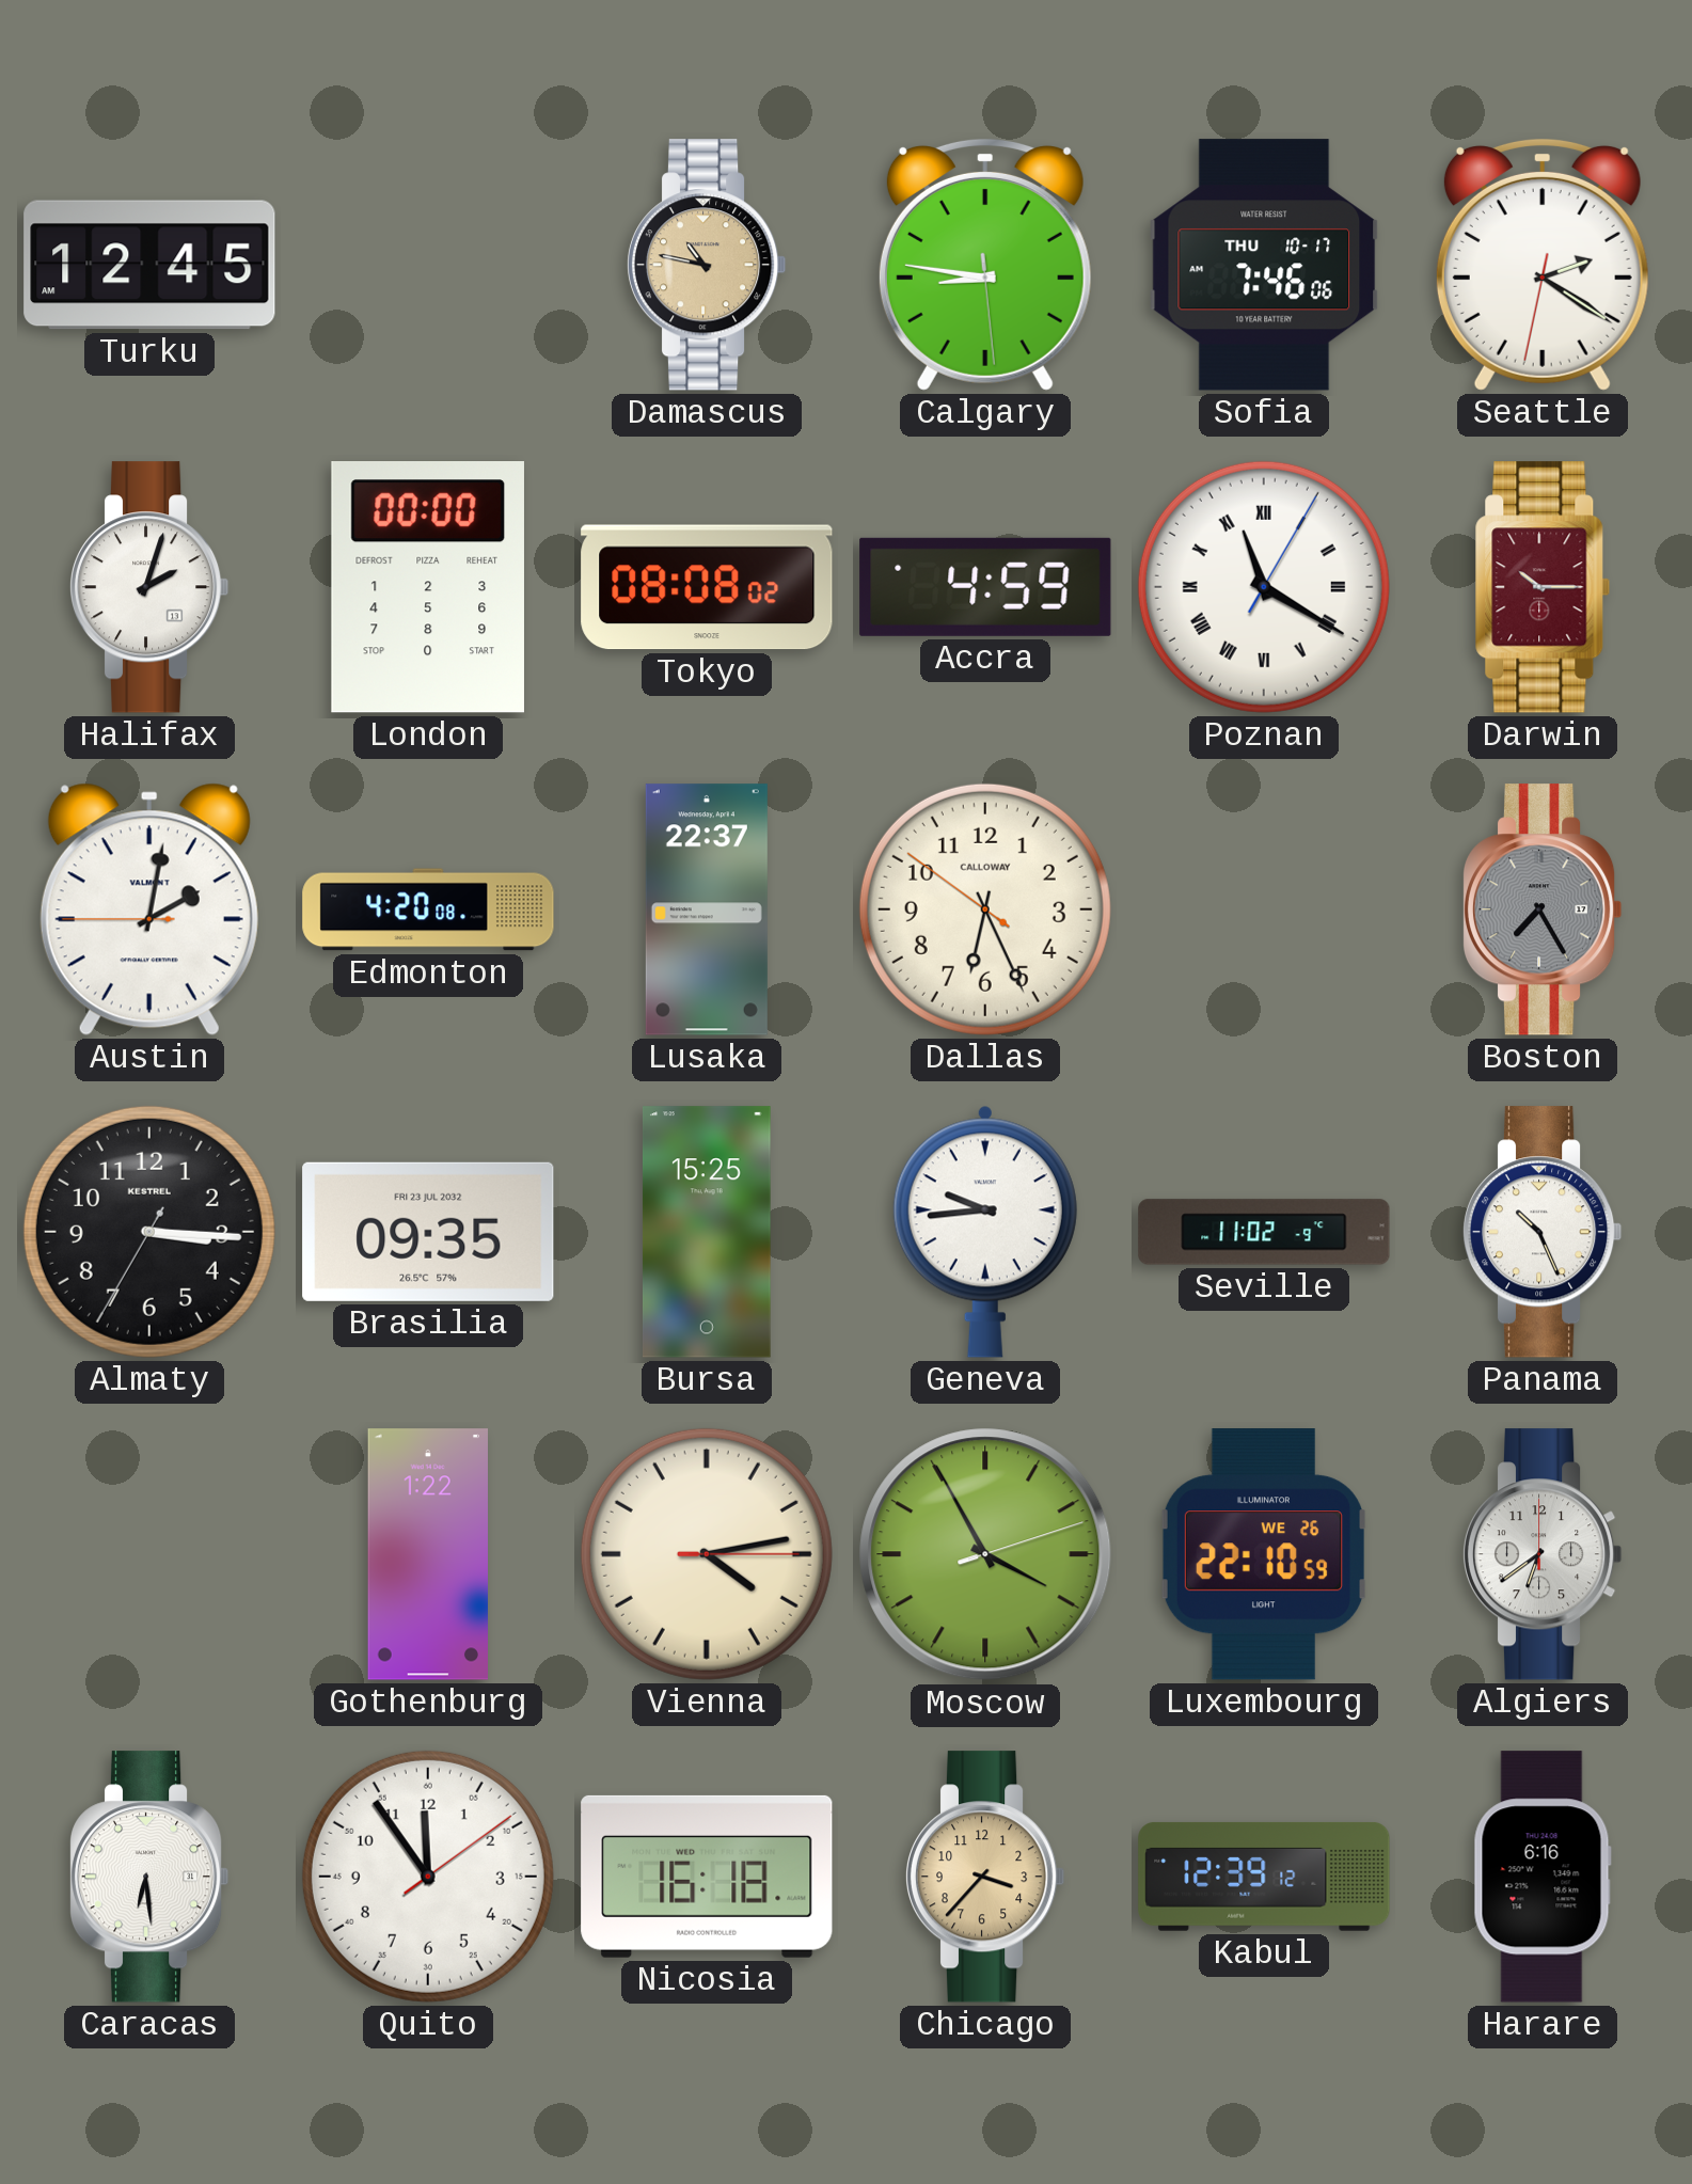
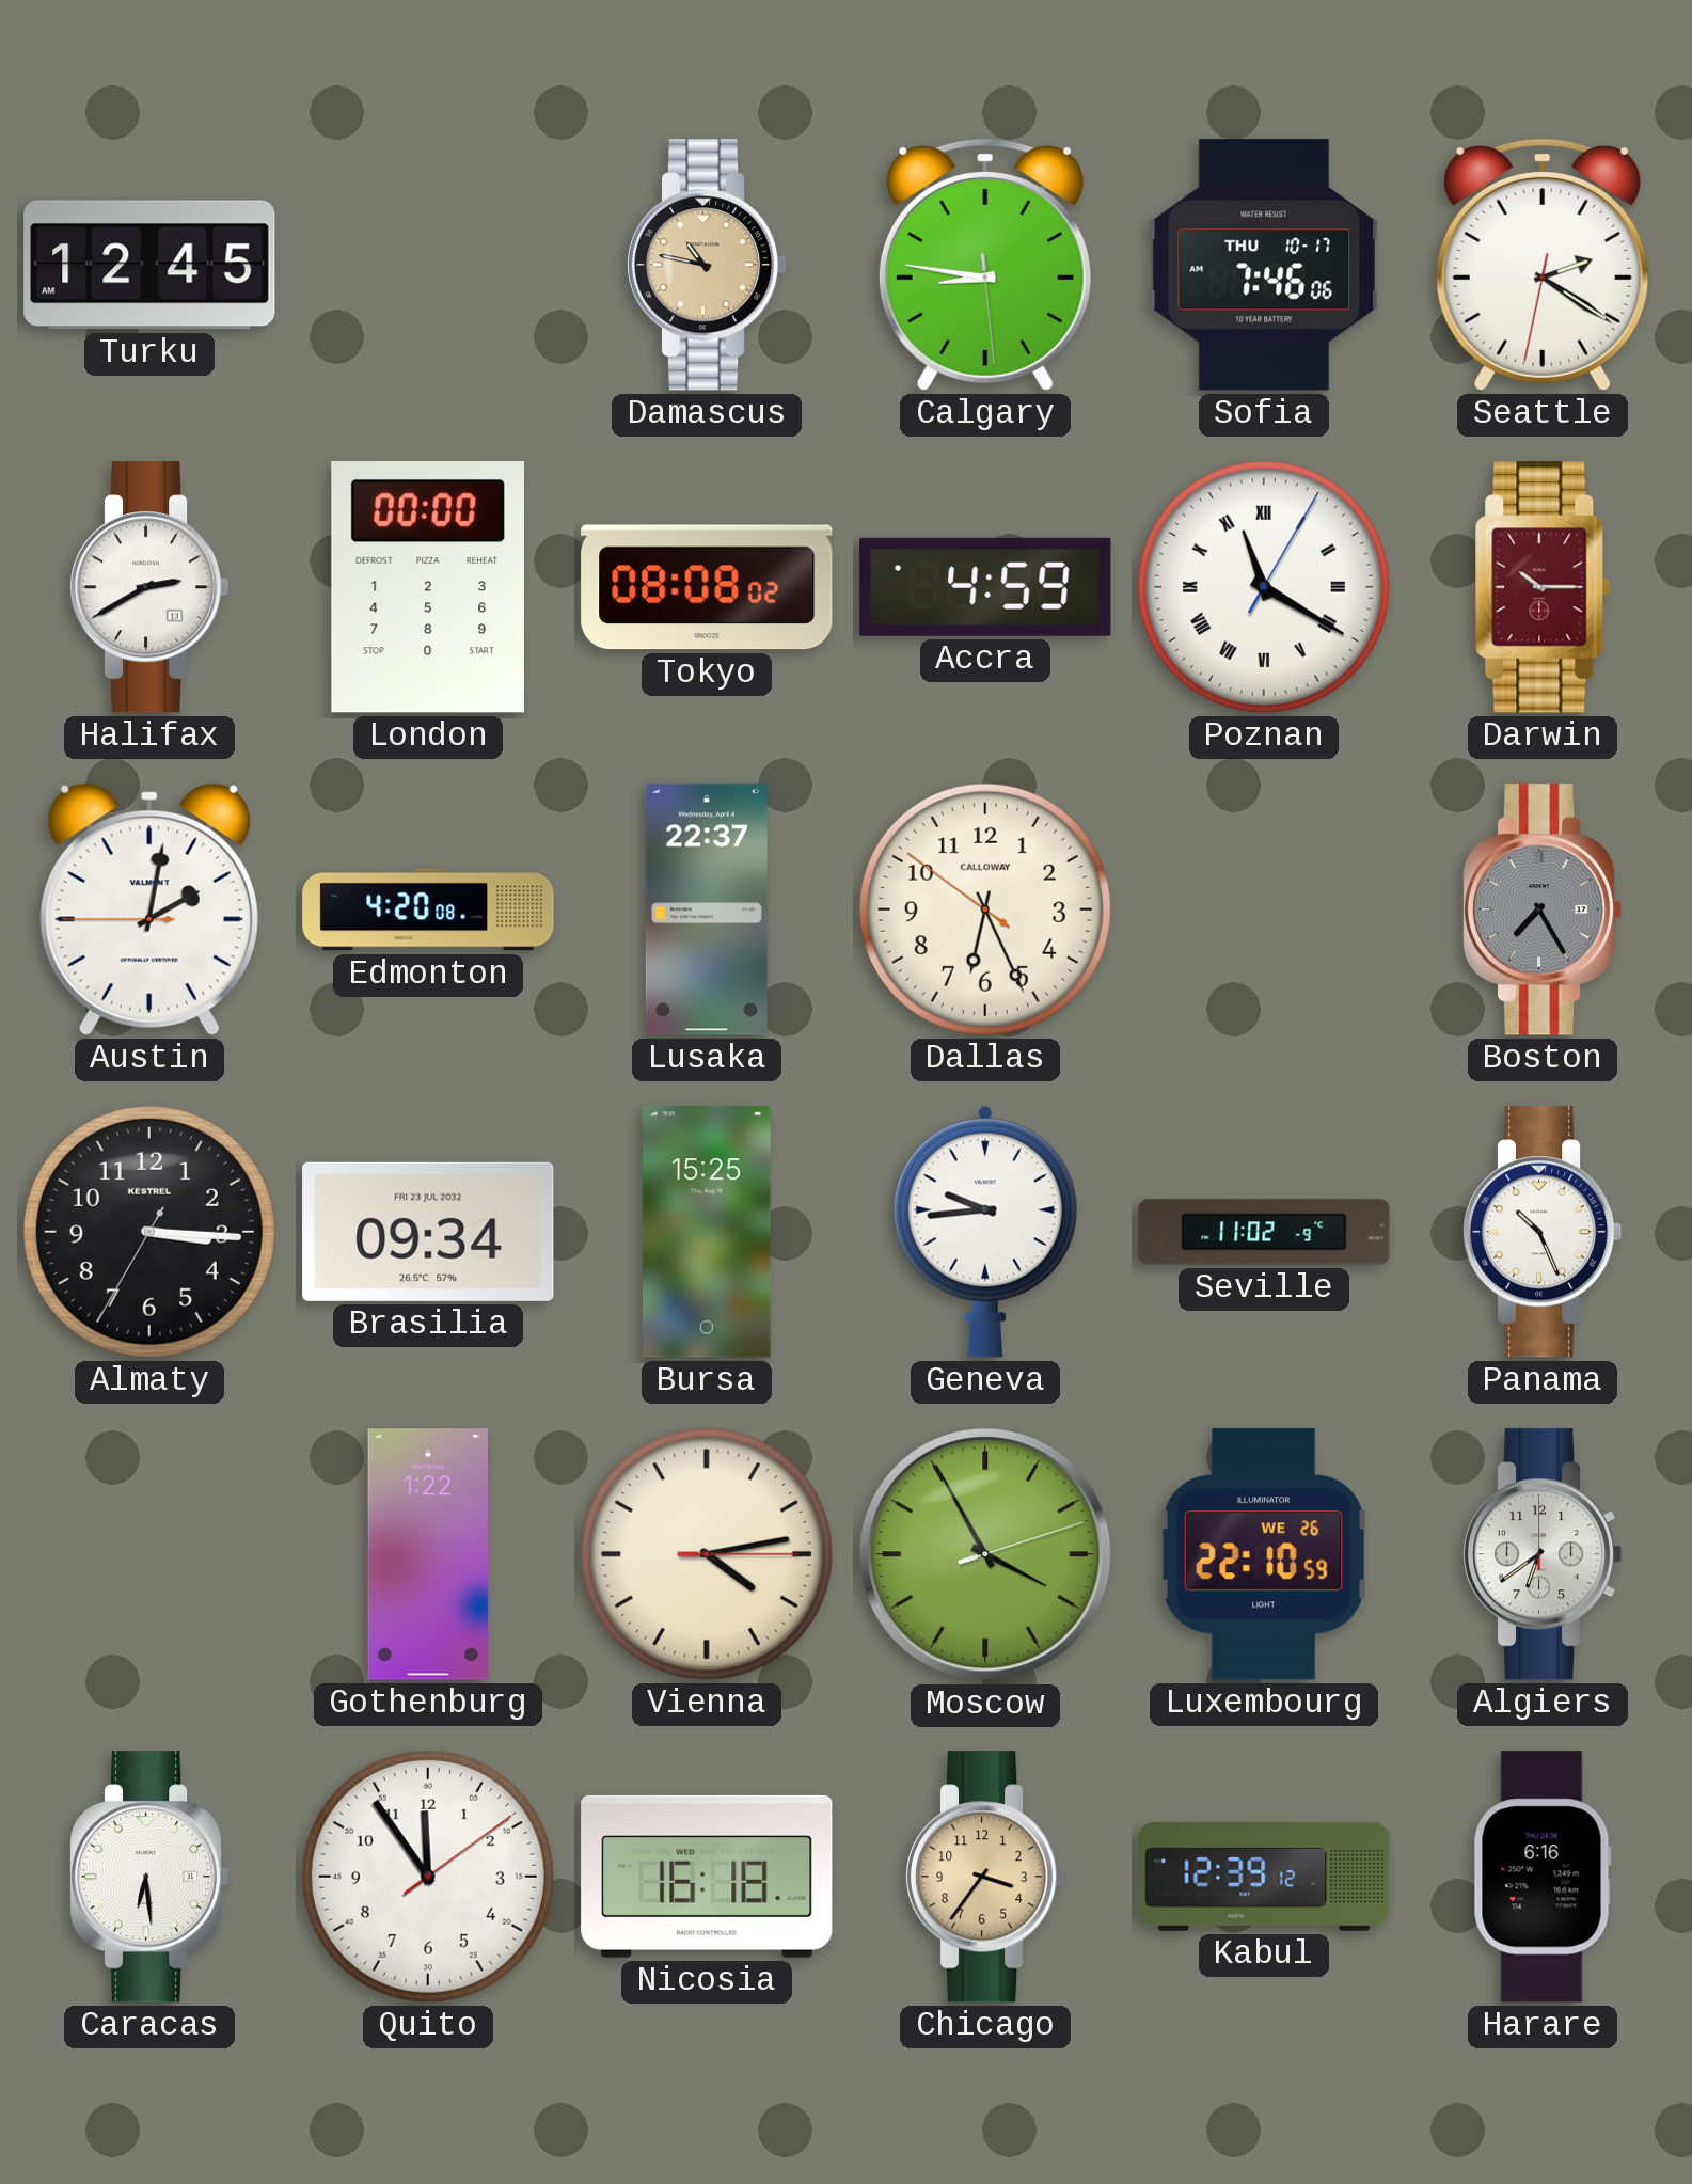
Halifax: 2:03 -> 2:40 (149, 587)
Brasilia: 09:35 -> 09:34 (428, 1232)
Chicago: 3:37 -> 3:36 (985, 1877)
